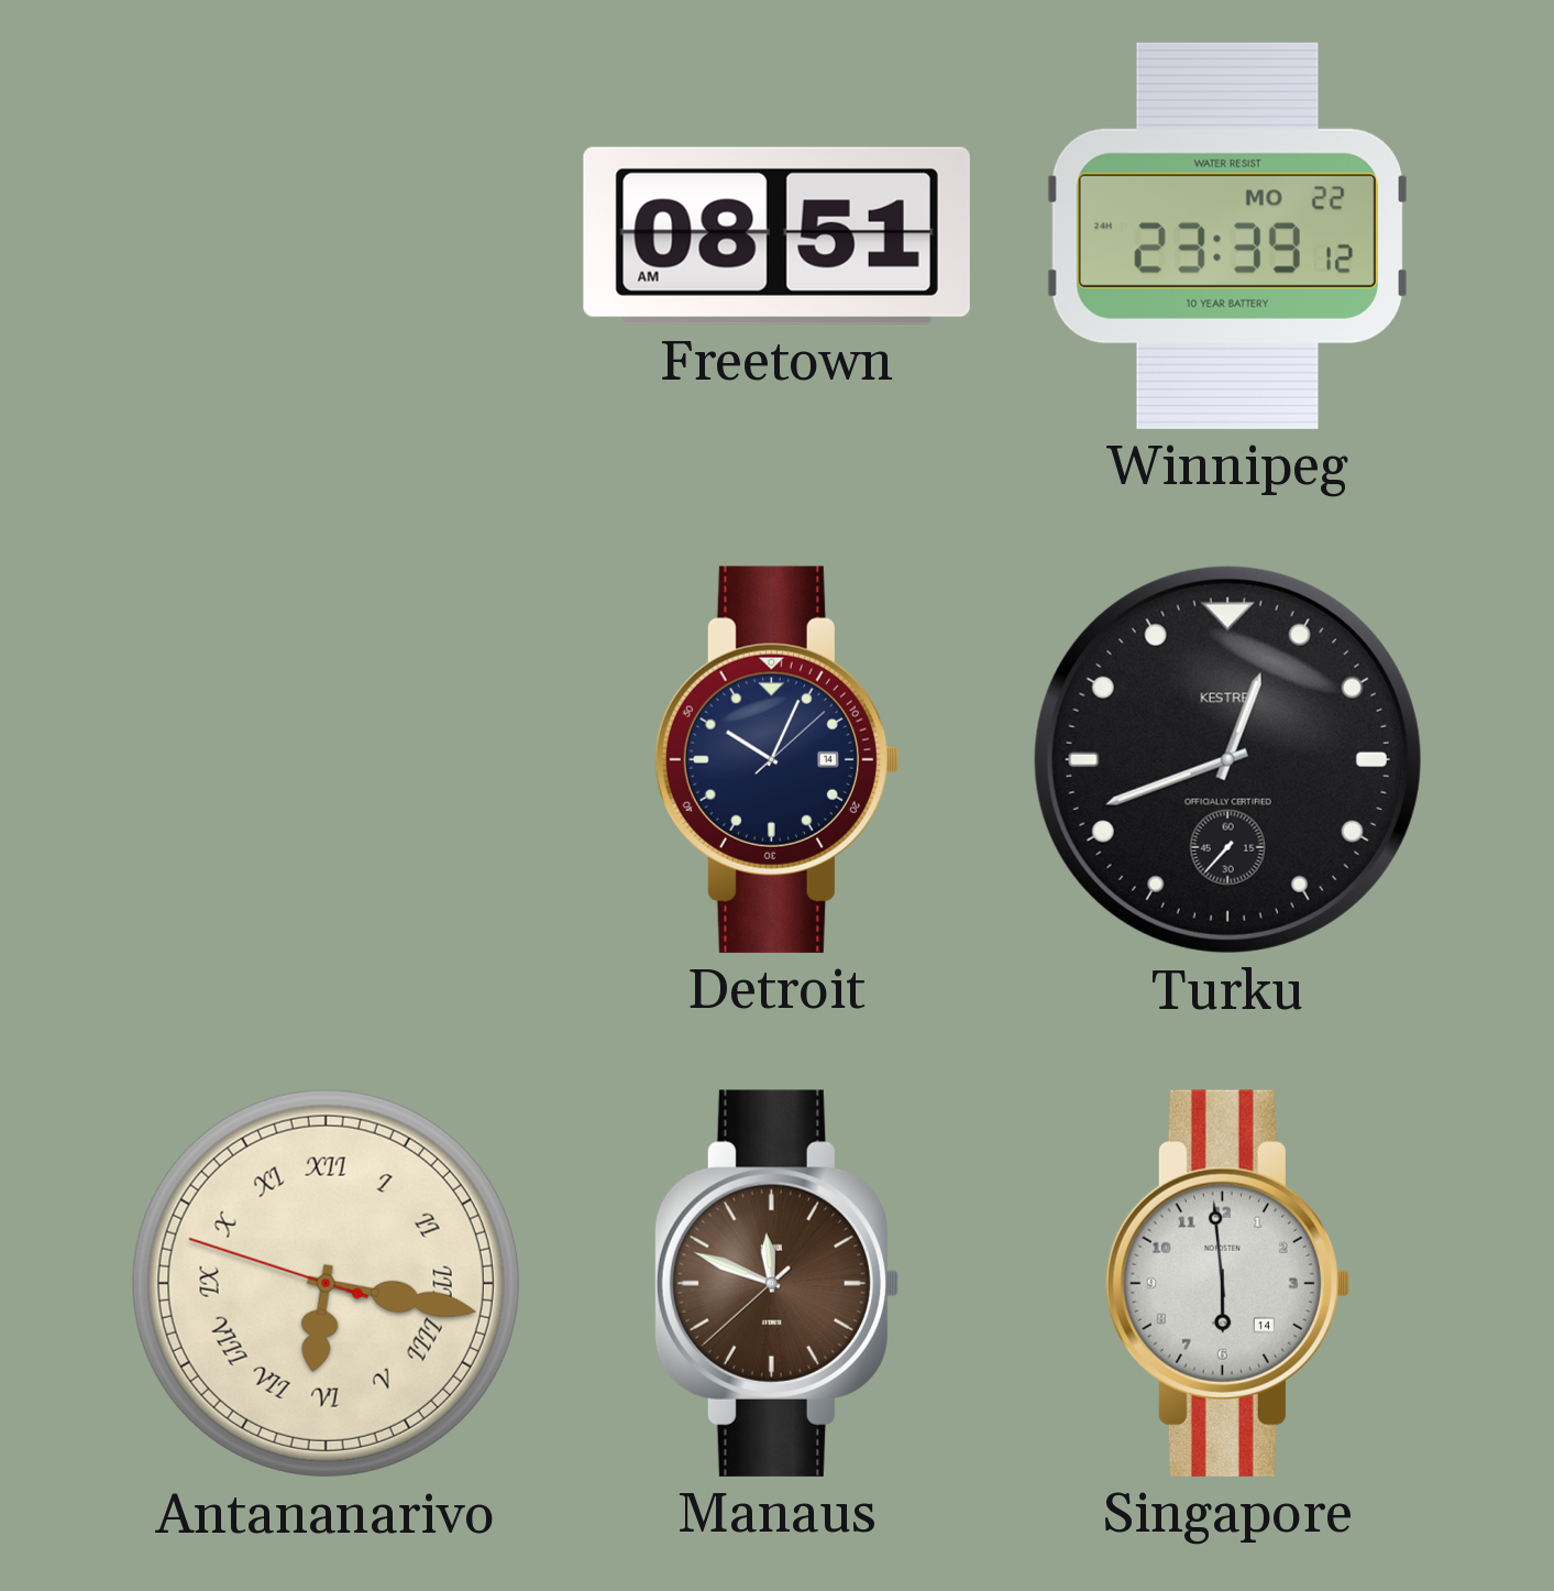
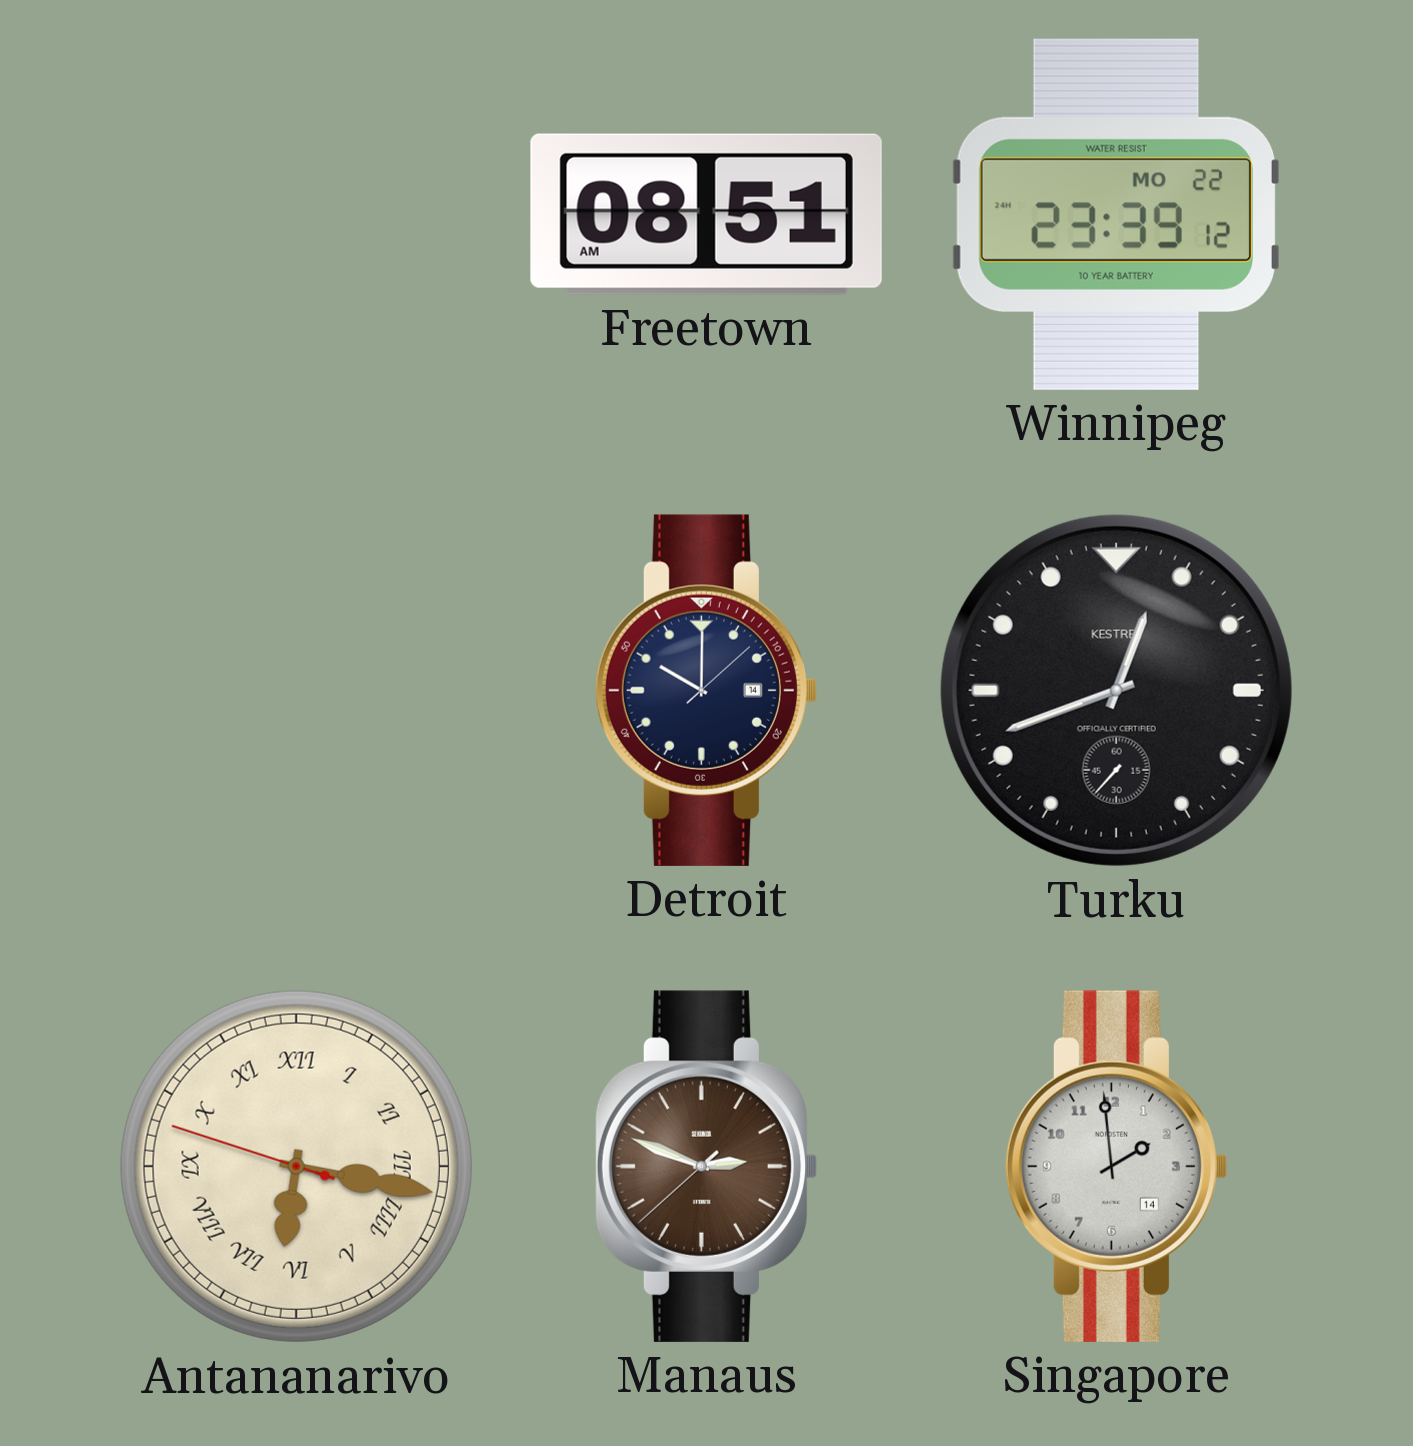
Detroit: 10:04 -> 10:00 (706, 690)
Manaus: 11:48 -> 2:48 (706, 1166)
Singapore: 5:59 -> 1:59 (1116, 1166)
